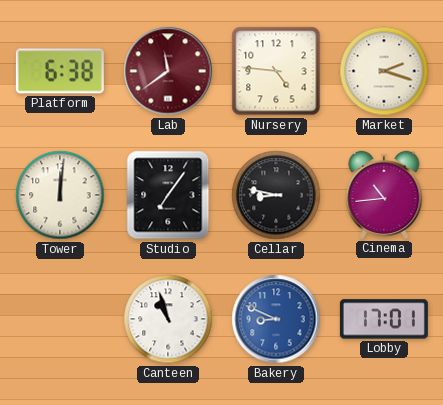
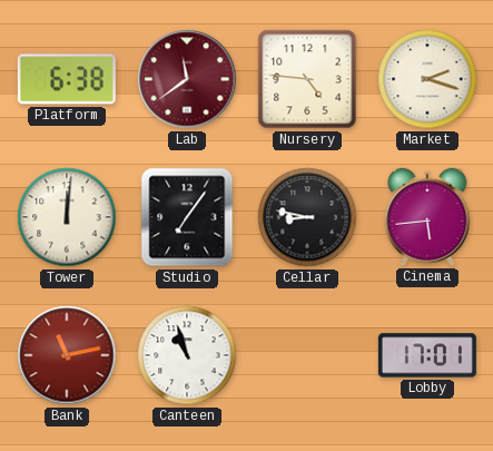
Cinema: 10:44 -> 5:44 (427, 217)
Bank: none -> 11:13 (67, 355)
Bakery: 8:49 -> none (276, 319)
